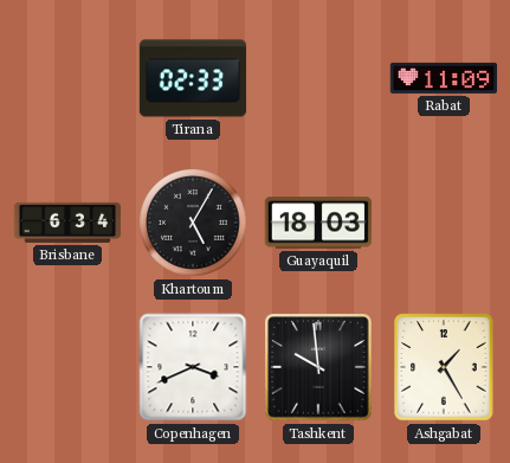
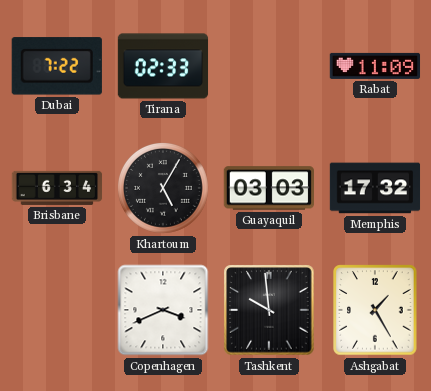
Dubai: none -> 7:22 (57, 66)
Guayaquil: 18:03 -> 03:03 (268, 188)
Memphis: none -> 17:32 (375, 188)
